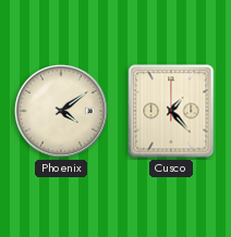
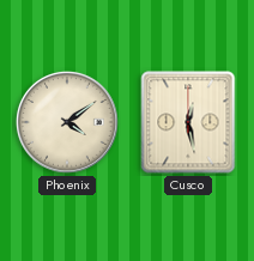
Cusco: 1:23 -> 12:28 (188, 122)
